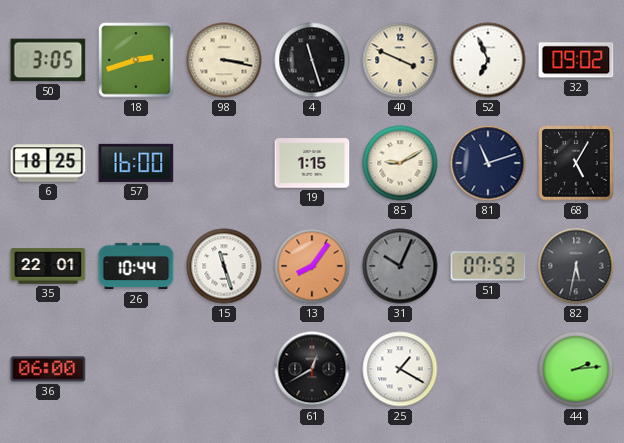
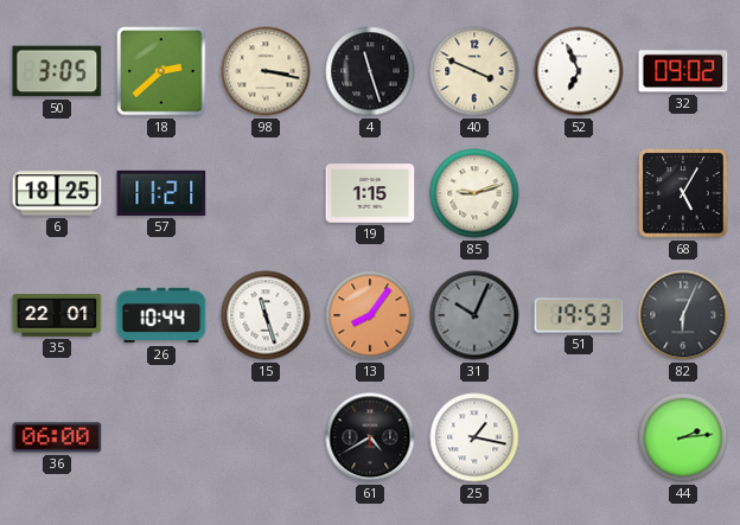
18: 2:42 -> 2:38 (161, 71)
57: 16:00 -> 11:21 (161, 193)
85: 9:10 -> 9:12 (474, 193)
81: 11:12 -> none (488, 163)
51: 07:53 -> 19:53 (579, 315)
82: 5:32 -> 6:04 (683, 315)
61: 12:40 -> 4:40 (370, 437)
25: 1:20 -> 1:17 (474, 437)
